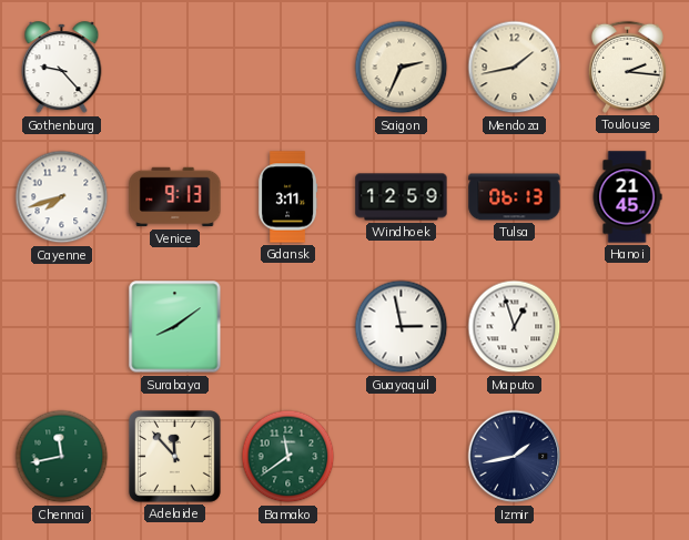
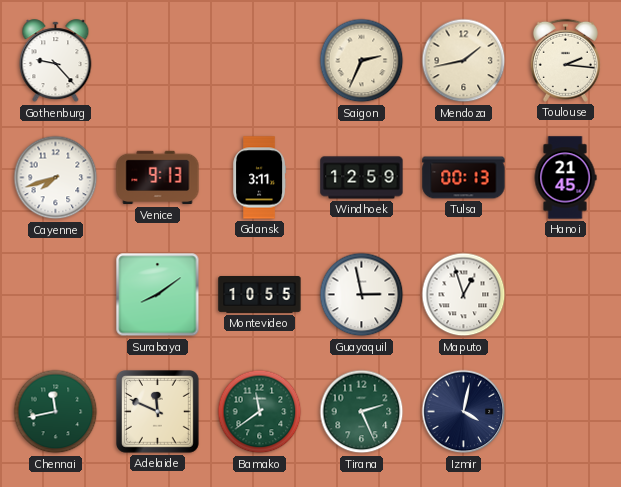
Tulsa: 06:13 -> 00:13 (464, 178)
Montevideo: none -> 10:55 (260, 295)
Adelaide: 11:53 -> 11:49 (158, 412)
Tirana: none -> 2:26 (362, 412)
Izmir: 1:43 -> 4:02 (464, 412)
